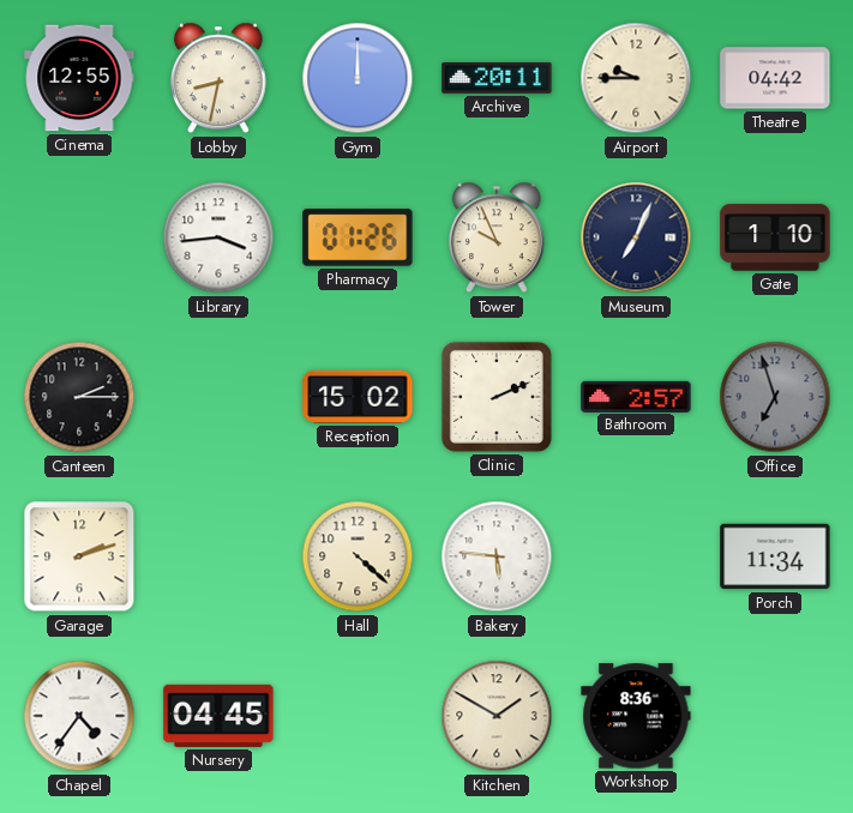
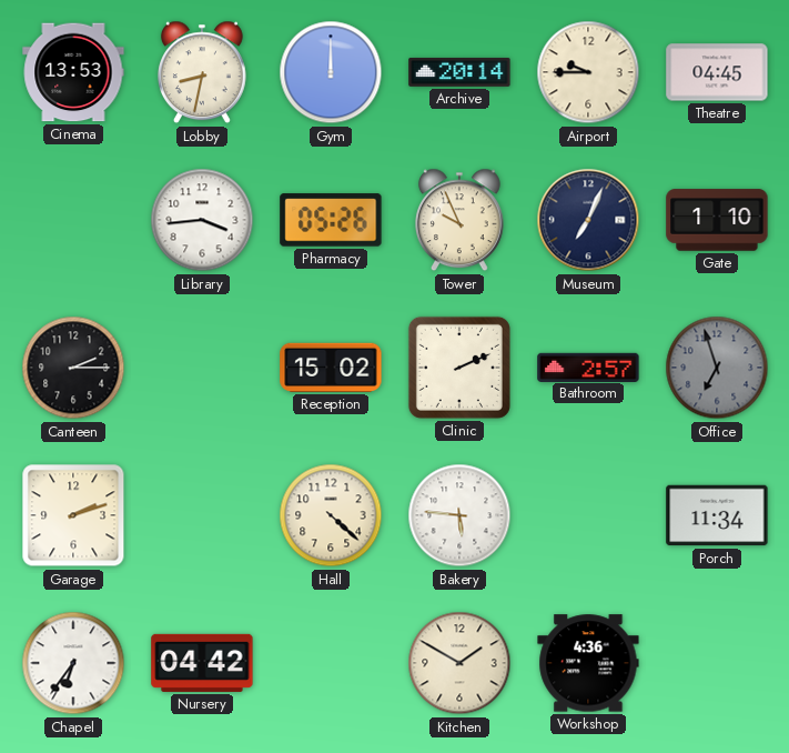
Cinema: 12:55 -> 13:53 (73, 72)
Archive: 20:11 -> 20:14 (459, 72)
Theatre: 04:42 -> 04:45 (717, 72)
Pharmacy: 01:26 -> 05:26 (331, 220)
Chapel: 4:36 -> 6:36 (73, 663)
Nursery: 04:45 -> 04:42 (202, 663)
Workshop: 8:36 -> 4:36 (588, 663)
